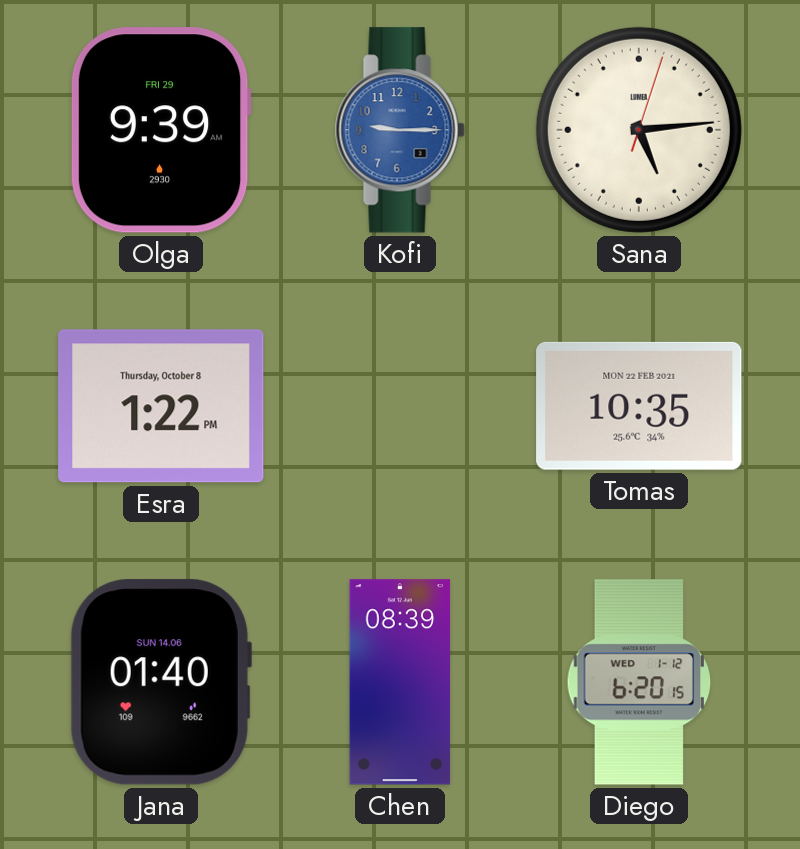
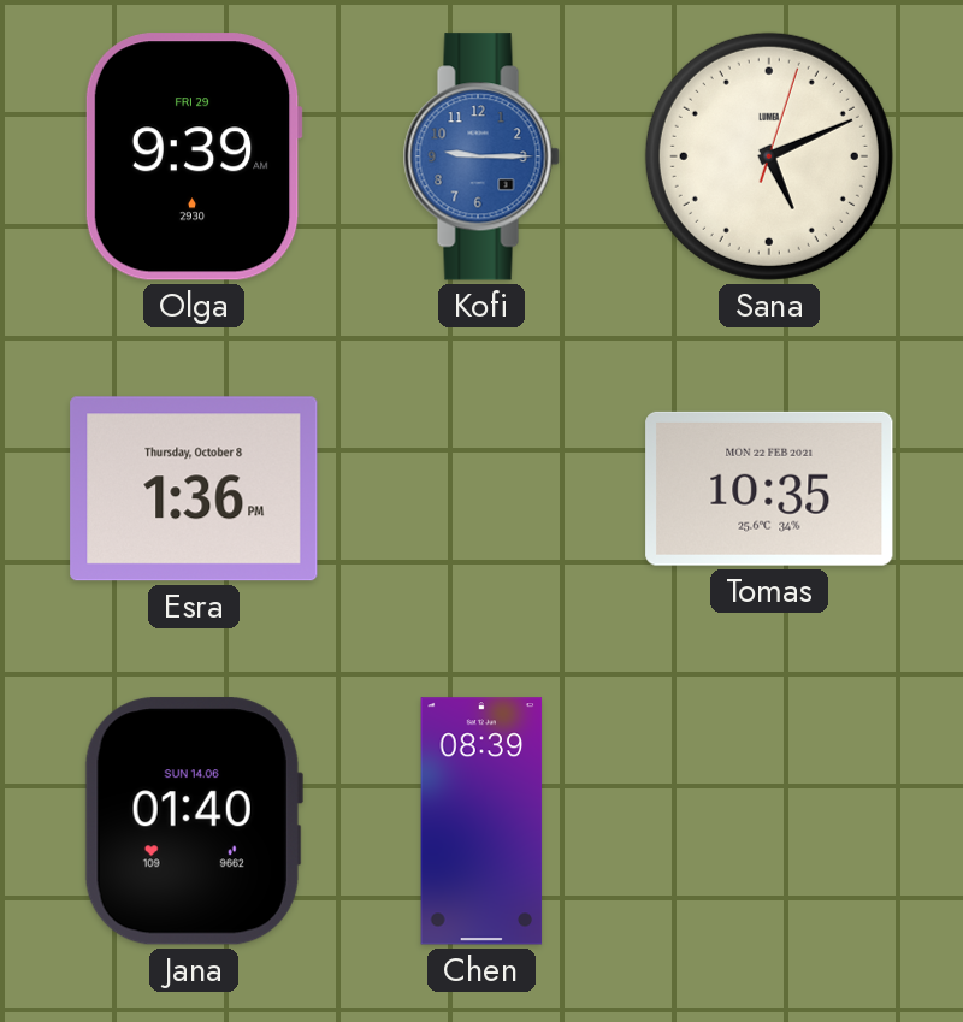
Sana: 5:14 -> 5:11 (769, 156)
Esra: 1:22 -> 1:36 (194, 489)
Diego: 6:20 -> none (639, 682)
